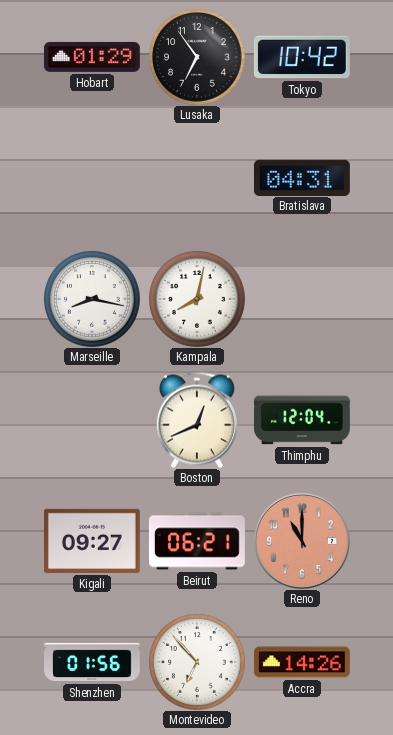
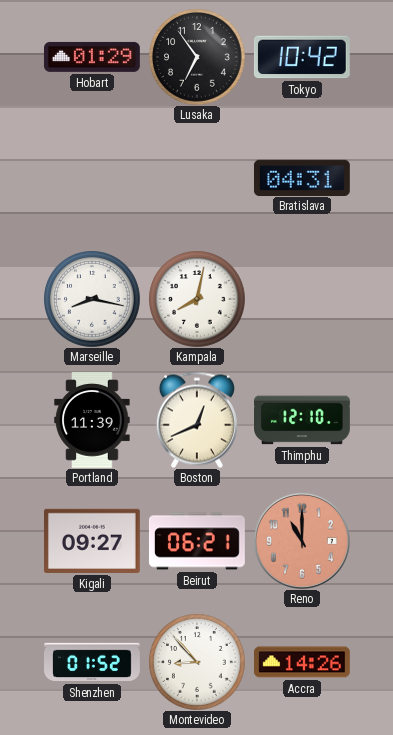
Portland: none -> 11:39 (92, 421)
Thimphu: 12:04 -> 12:10 (303, 420)
Shenzhen: 01:56 -> 01:52 (93, 662)
Montevideo: 6:53 -> 8:53 (197, 662)
